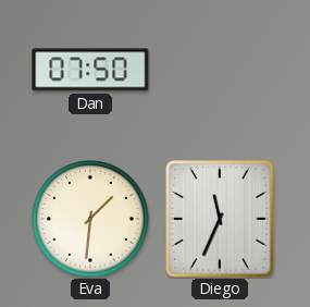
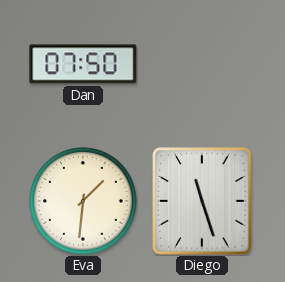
Diego: 11:34 -> 11:27 (202, 201)
